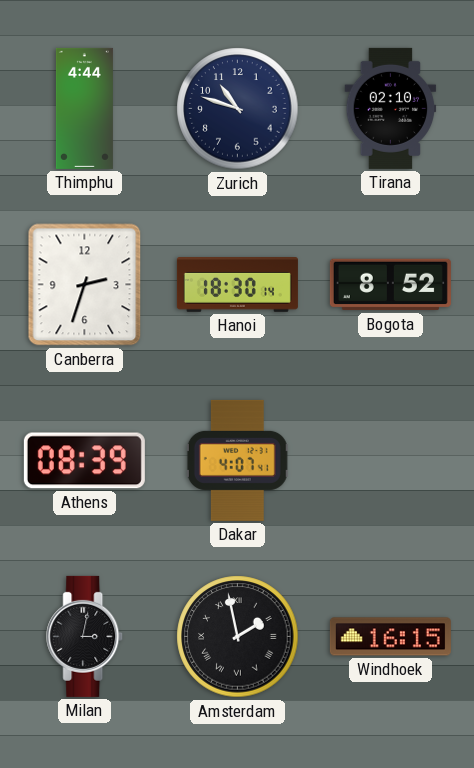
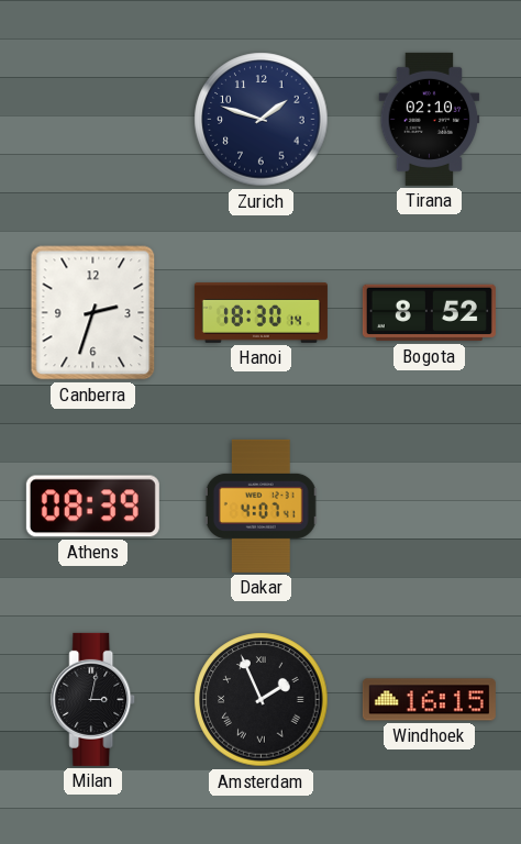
Thimphu: 4:44 -> none (84, 108)
Zurich: 10:48 -> 1:48 (262, 120)
Amsterdam: 1:58 -> 1:56 (262, 700)
